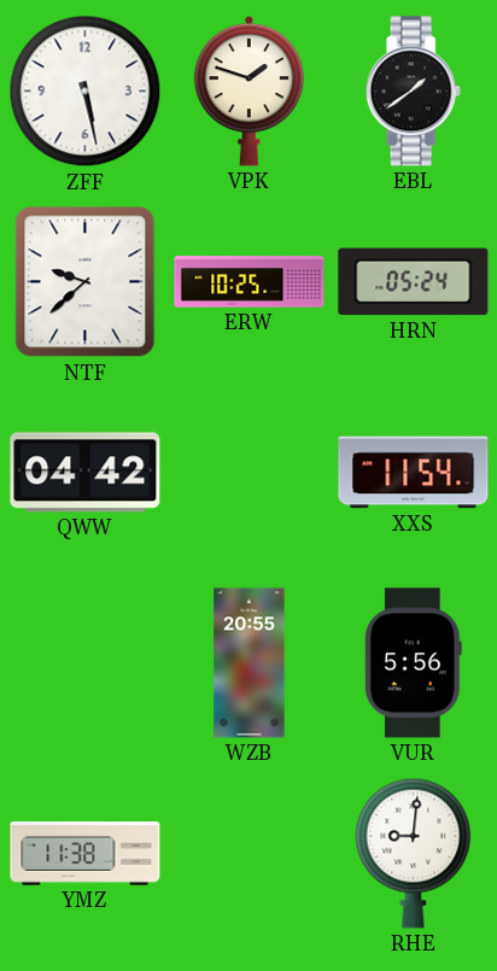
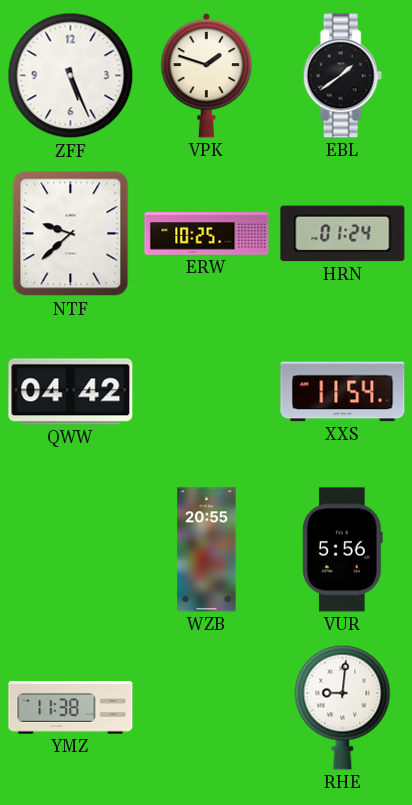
ZFF: 5:28 -> 5:26 (71, 76)
HRN: 05:24 -> 01:24 (343, 234)
